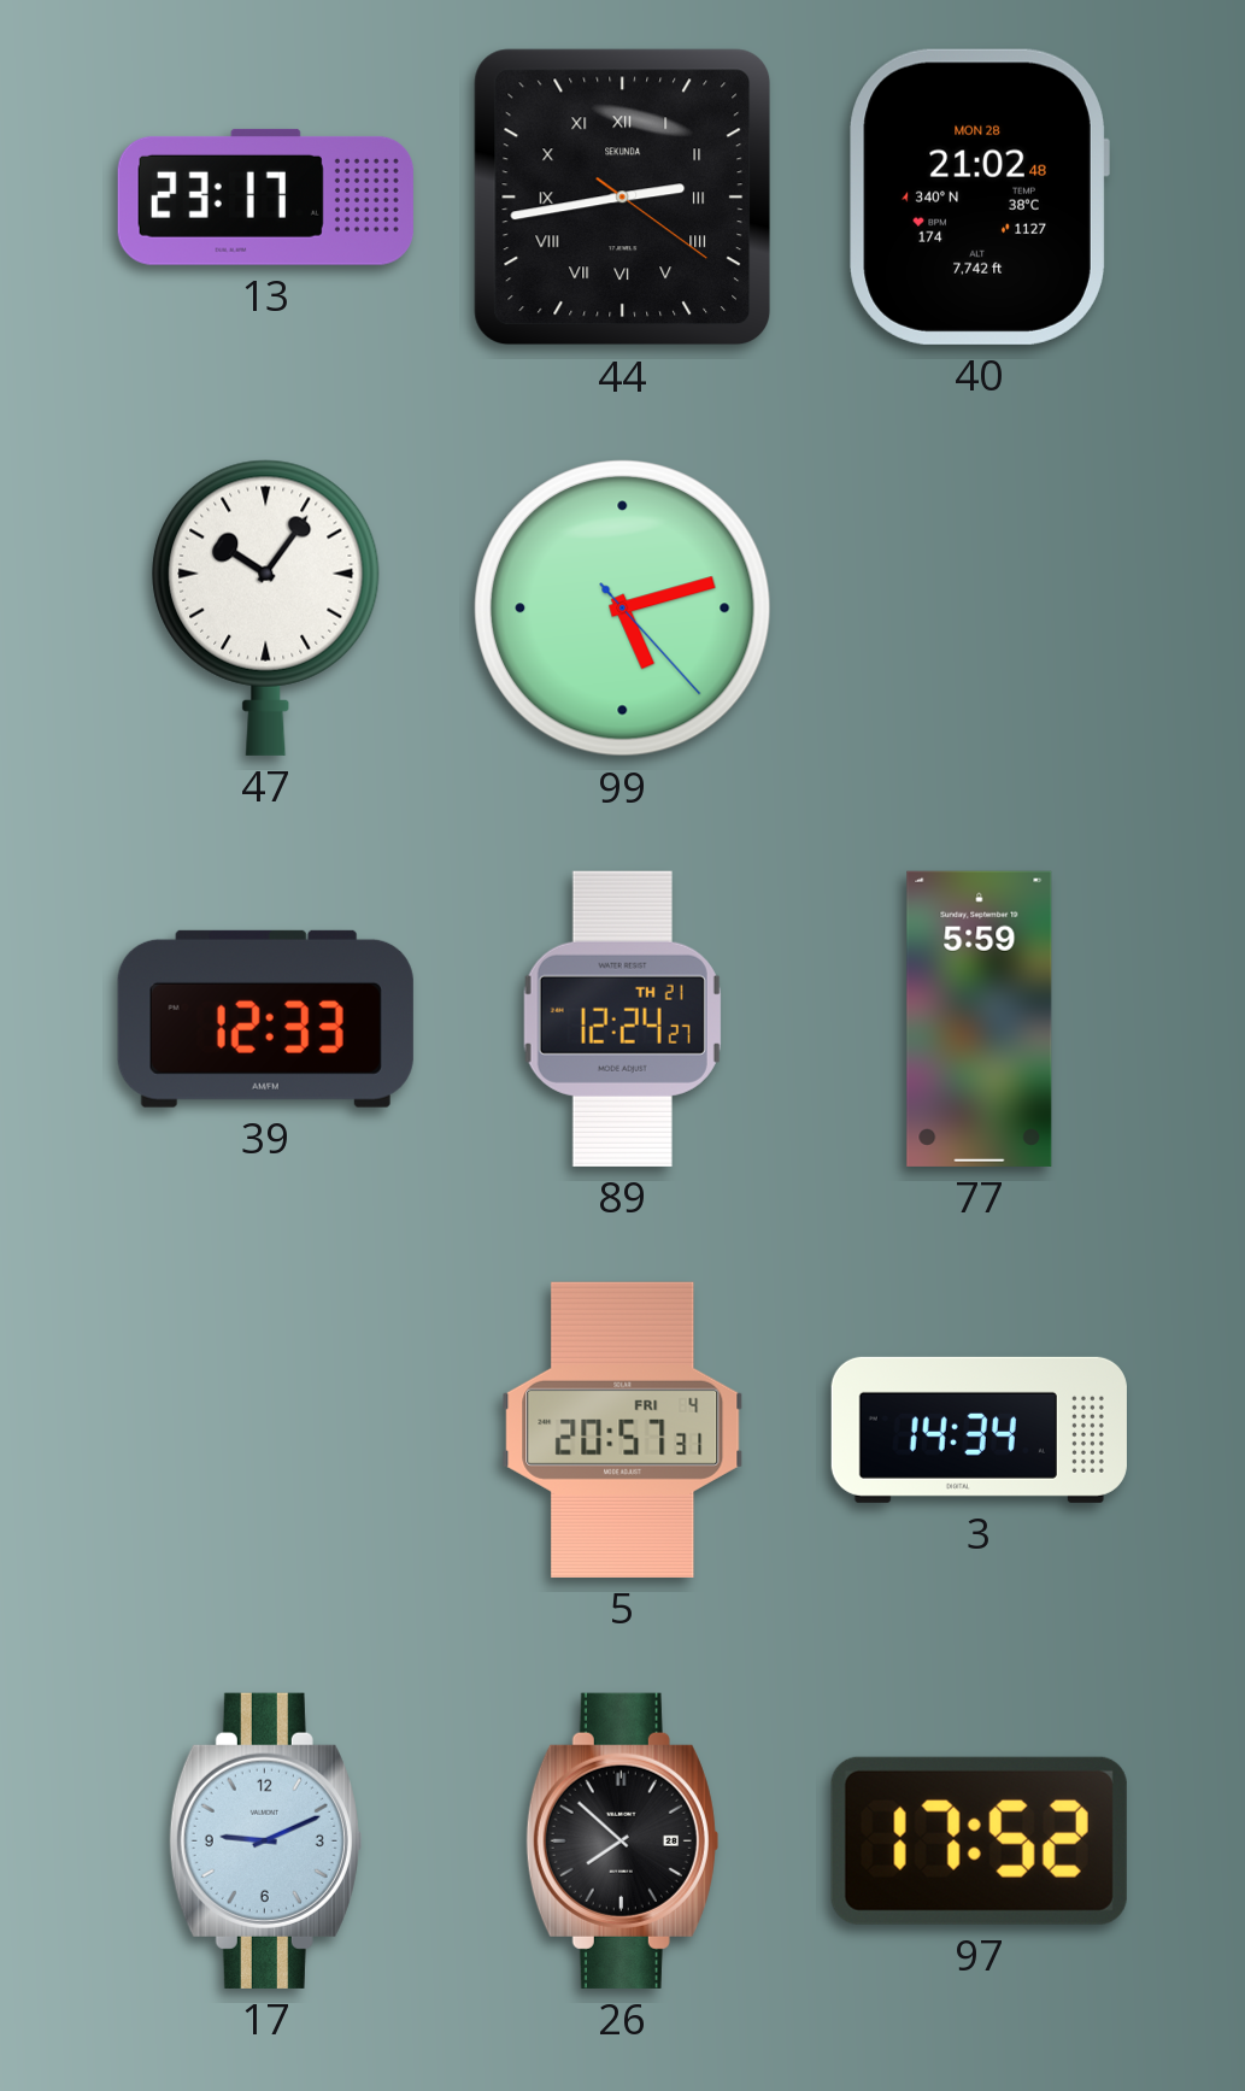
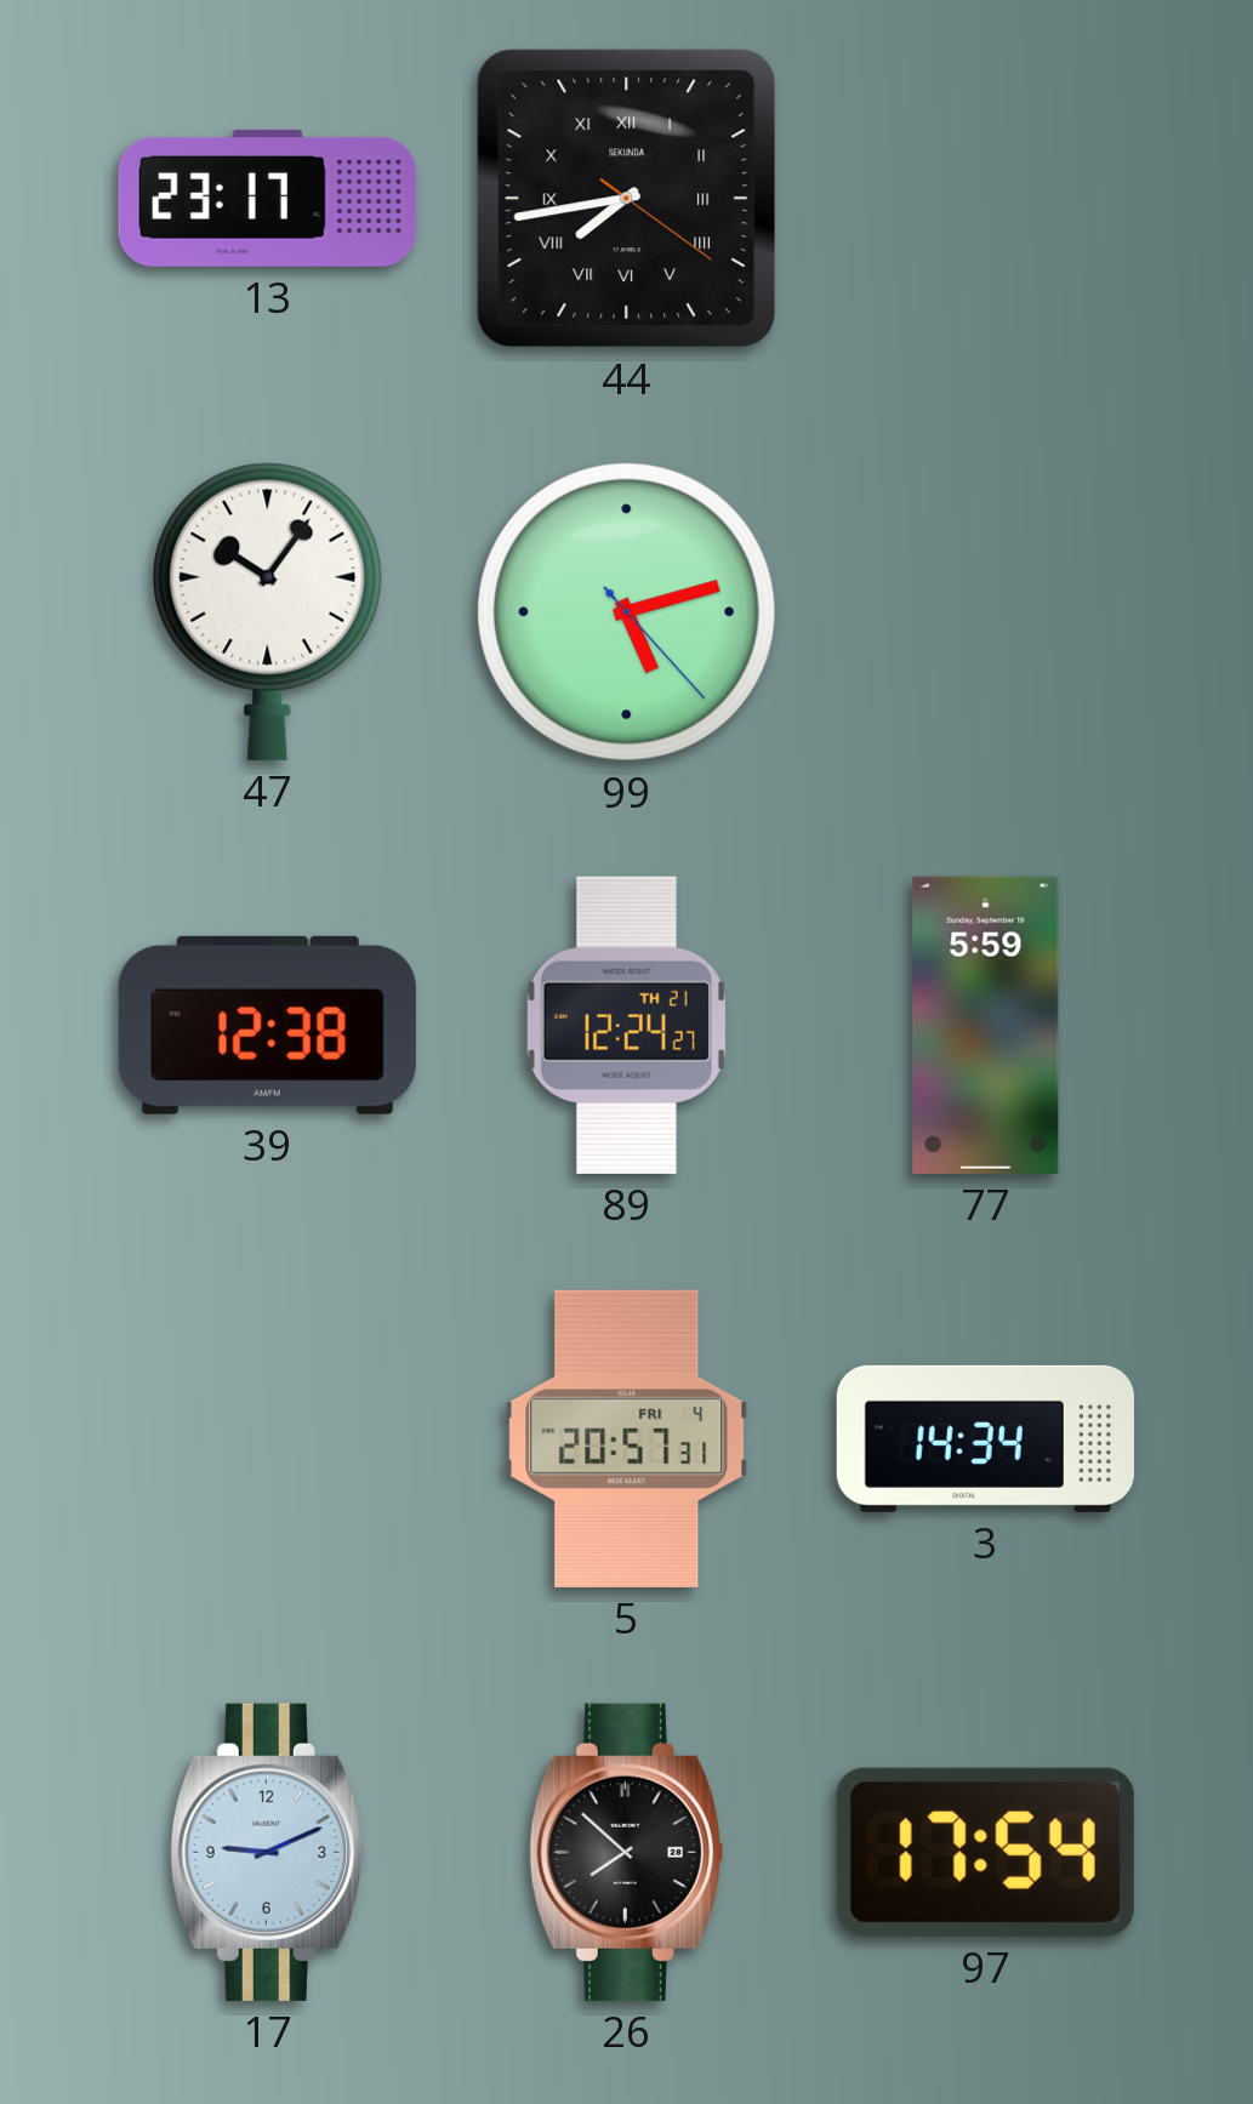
44: 2:43 -> 7:43 (627, 199)
40: 21:02 -> none (979, 196)
39: 12:33 -> 12:38 (267, 1025)
97: 17:52 -> 17:54 (985, 1852)
